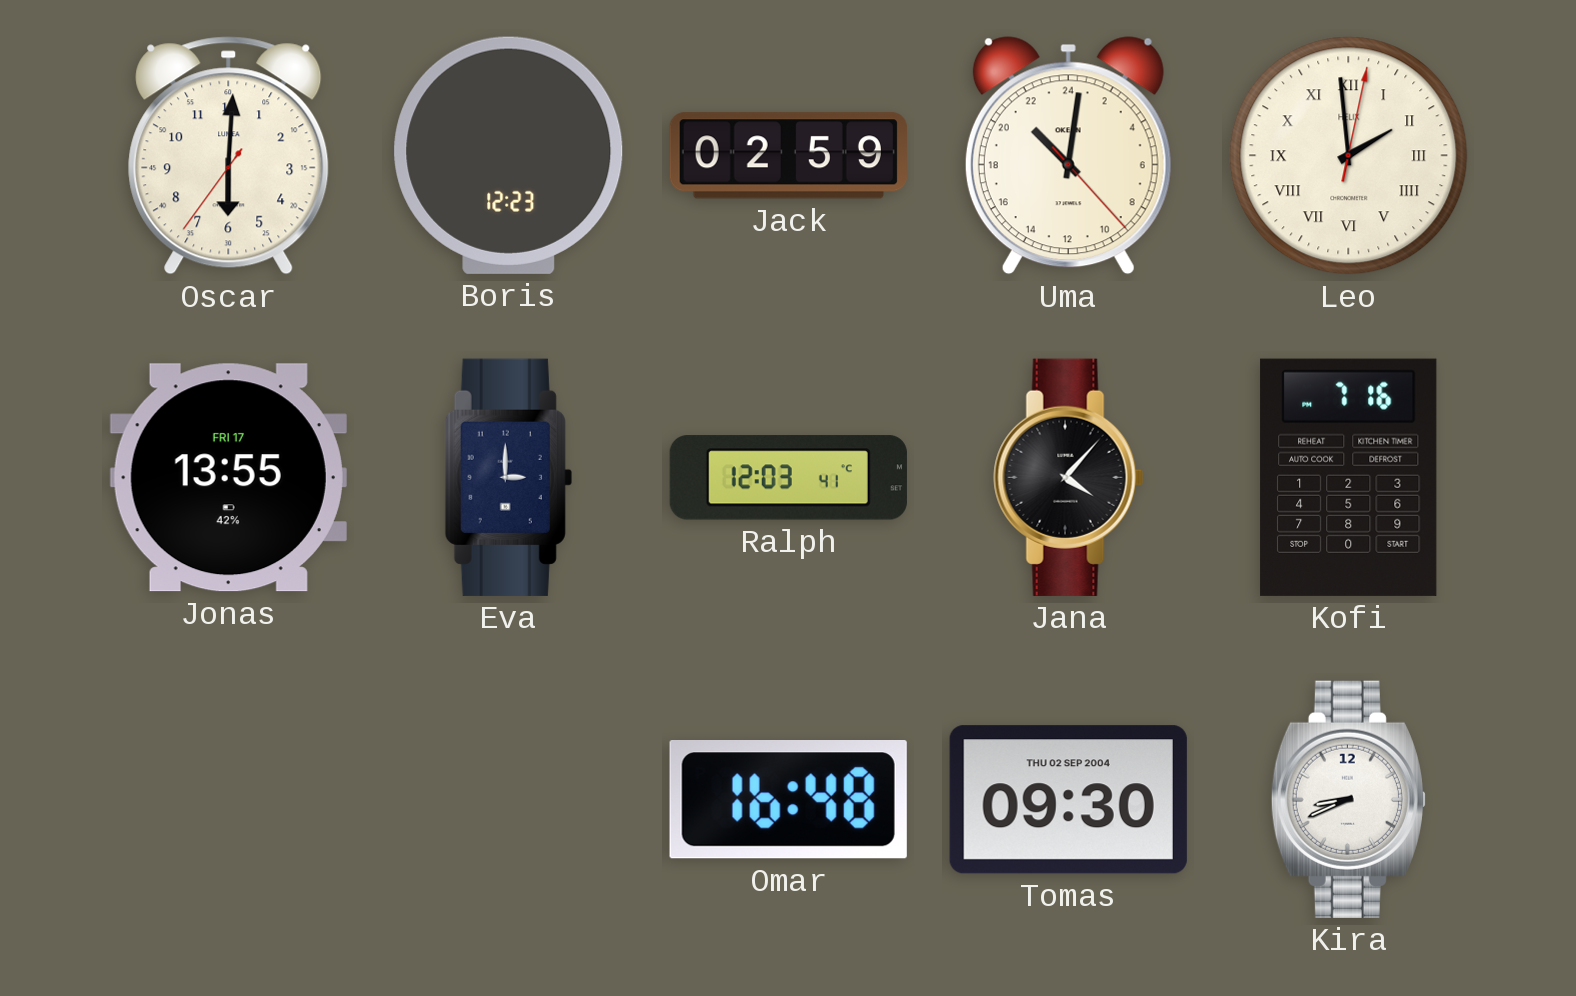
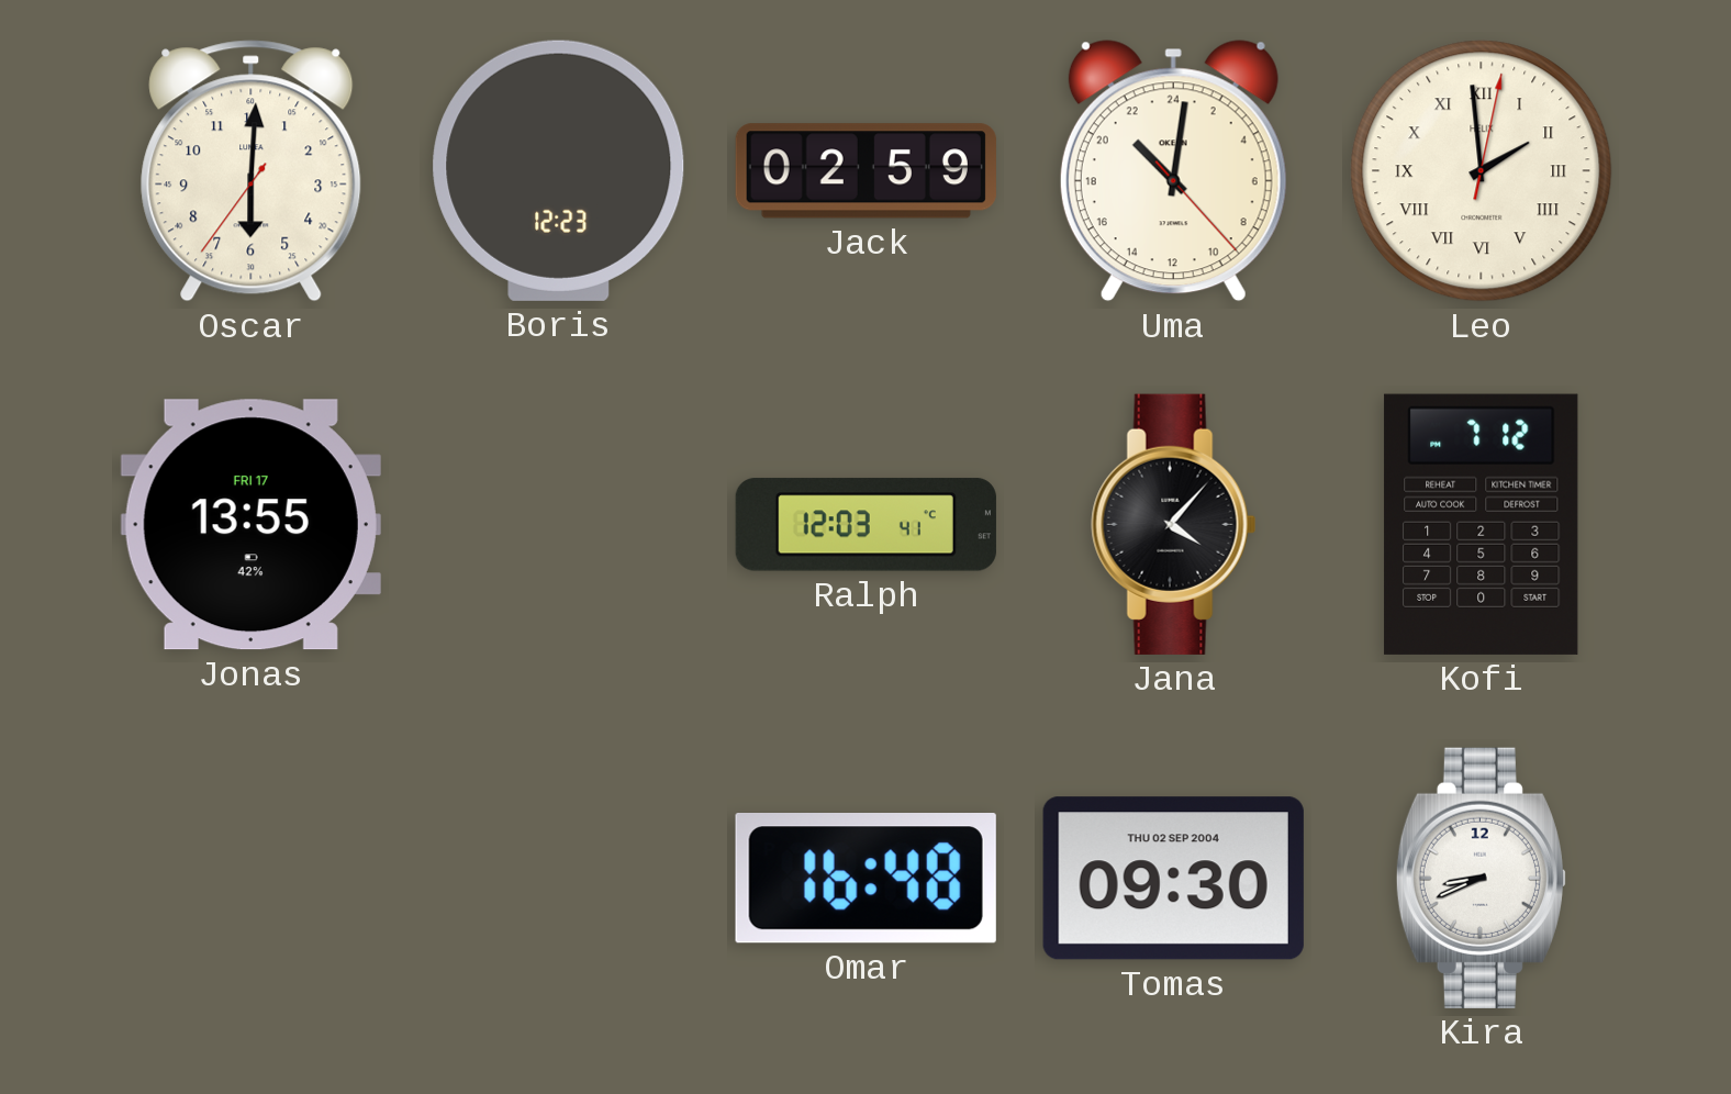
Eva: 3:00 -> none (508, 477)
Kofi: 7:16 -> 7:12 (1482, 524)
